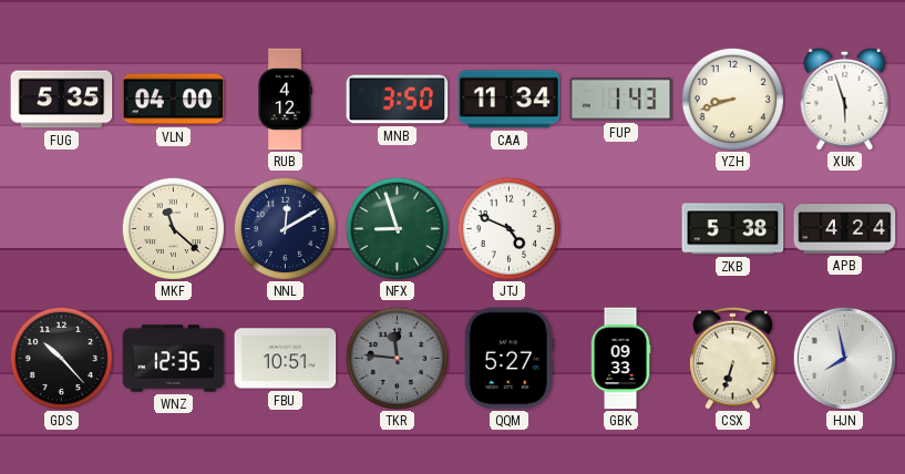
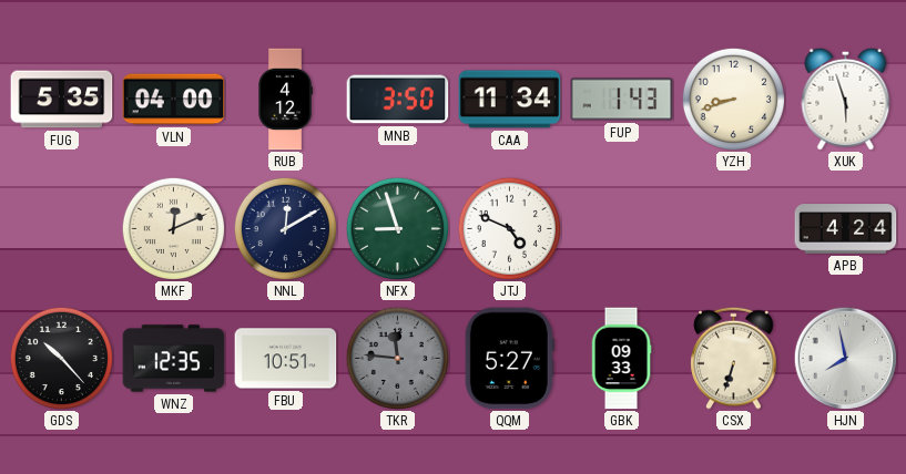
MKF: 11:22 -> 12:11 (173, 228)
ZKB: 5:38 -> none (733, 229)
